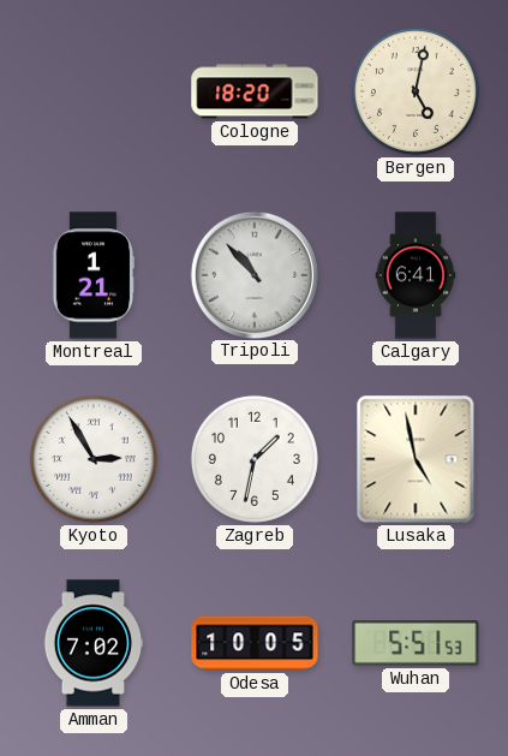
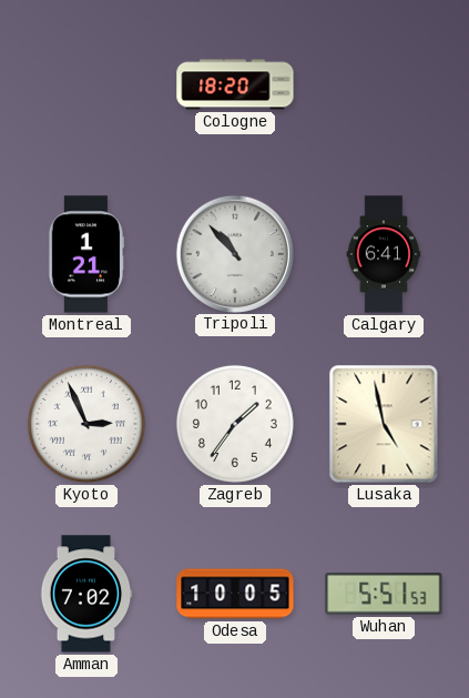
Bergen: 5:02 -> none (416, 91)
Kyoto: 2:55 -> 2:56 (86, 424)
Zagreb: 1:32 -> 1:36 (235, 424)
